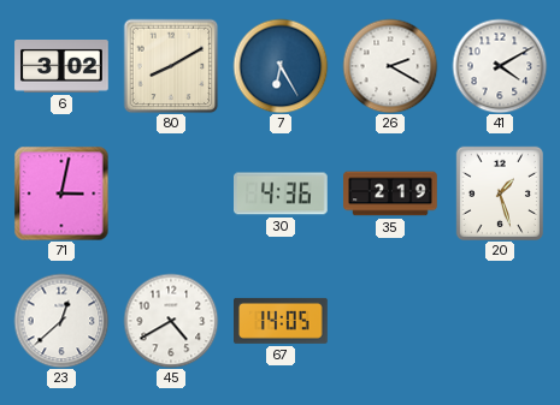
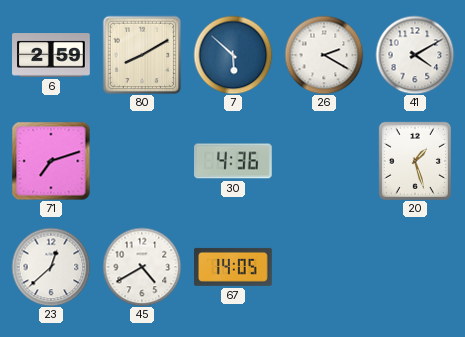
6: 3:02 -> 2:59 (51, 56)
7: 6:25 -> 5:52 (233, 55)
71: 3:02 -> 7:12 (51, 161)
35: 2:19 -> none (390, 193)
